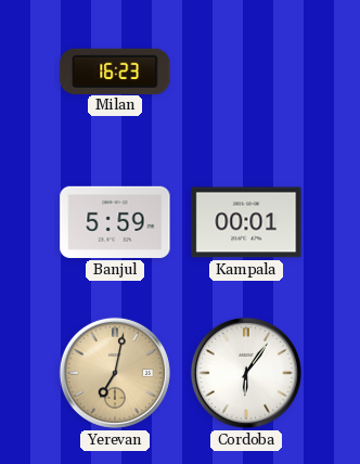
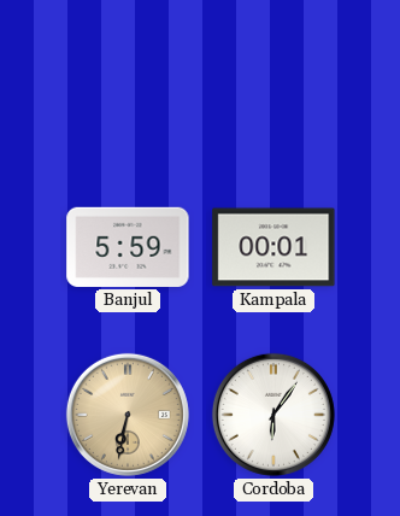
Milan: 16:23 -> none (115, 70)
Yerevan: 7:02 -> 6:32 (128, 415)
